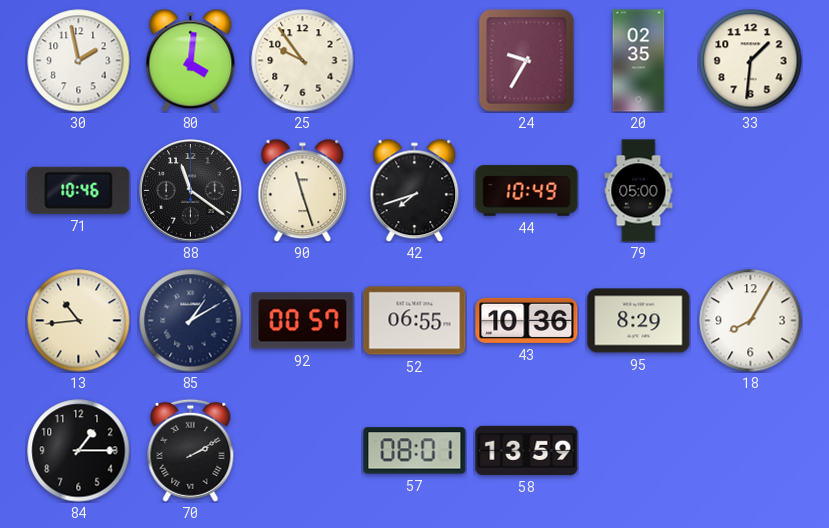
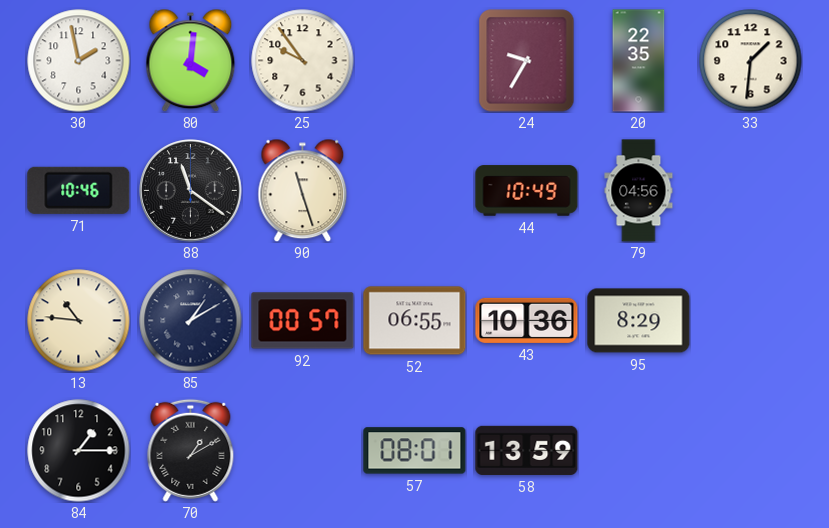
20: 02:35 -> 22:35 (639, 61)
42: 7:42 -> none (415, 190)
79: 05:00 -> 04:56 (639, 191)
13: 10:44 -> 10:46 (79, 321)
18: 8:05 -> none (751, 321)
70: 2:10 -> 1:10 (191, 450)
